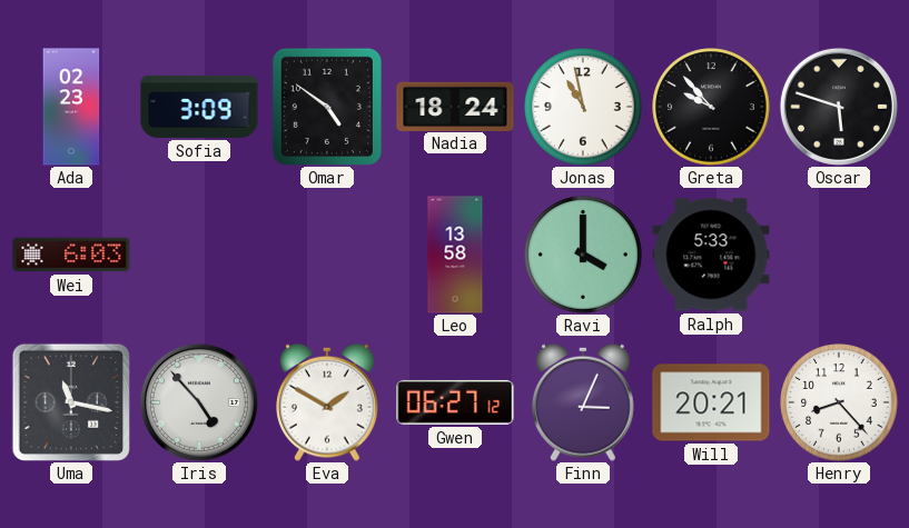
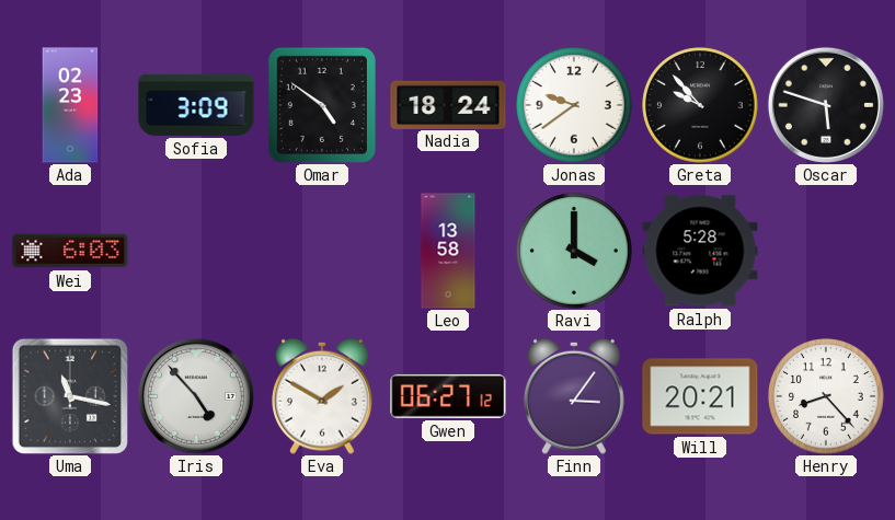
Jonas: 10:58 -> 9:39 (574, 105)
Ralph: 5:33 -> 5:28 (700, 251)
Finn: 3:04 -> 3:06 (574, 396)
